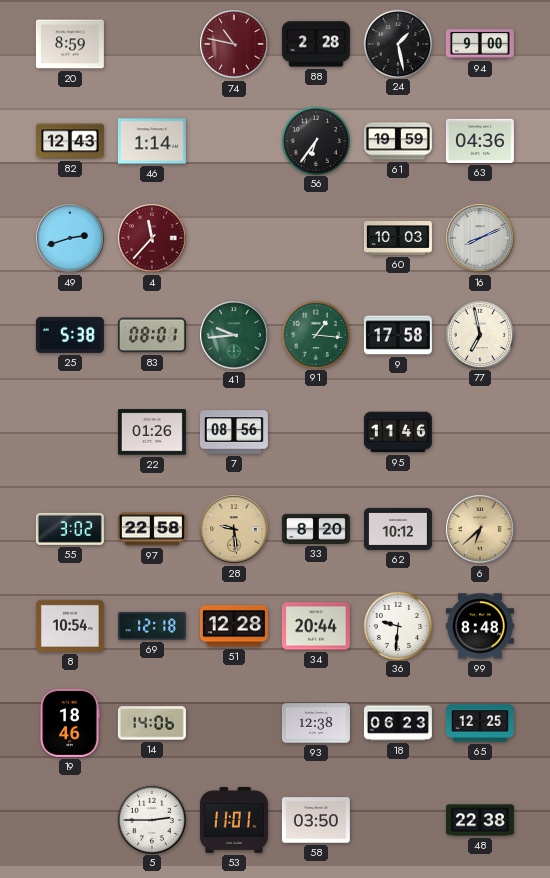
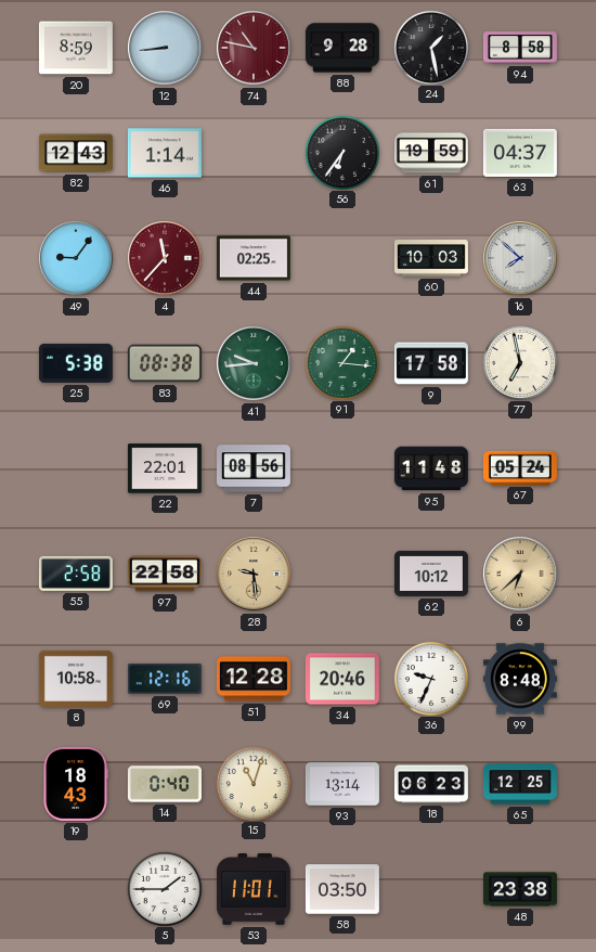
12: none -> 8:44 (165, 48)
88: 2:28 -> 9:28 (342, 48)
94: 9:00 -> 8:58 (520, 48)
63: 04:36 -> 04:37 (520, 153)
49: 2:42 -> 9:06 (76, 258)
44: none -> 02:25 (254, 258)
16: 8:11 -> 7:52 (520, 258)
83: 08:01 -> 08:38 (165, 363)
22: 01:26 -> 22:01 (165, 468)
95: 11:46 -> 11:48 (431, 468)
67: none -> 05:24 (520, 467)
55: 3:02 -> 2:58 (76, 574)
33: 8:20 -> none (316, 529)
8: 10:54 -> 10:58 (76, 679)
69: 12:18 -> 12:16 (165, 679)
34: 20:44 -> 20:46 (342, 679)
36: 9:31 -> 9:34 (430, 678)
19: 18:46 -> 18:43 (76, 784)
14: 14:06 -> 0:40 (165, 784)
15: none -> 11:03 (252, 783)
93: 12:38 -> 13:14 (342, 784)
5: 2:45 -> 1:45 (164, 888)
48: 22:38 -> 23:38 (520, 889)
